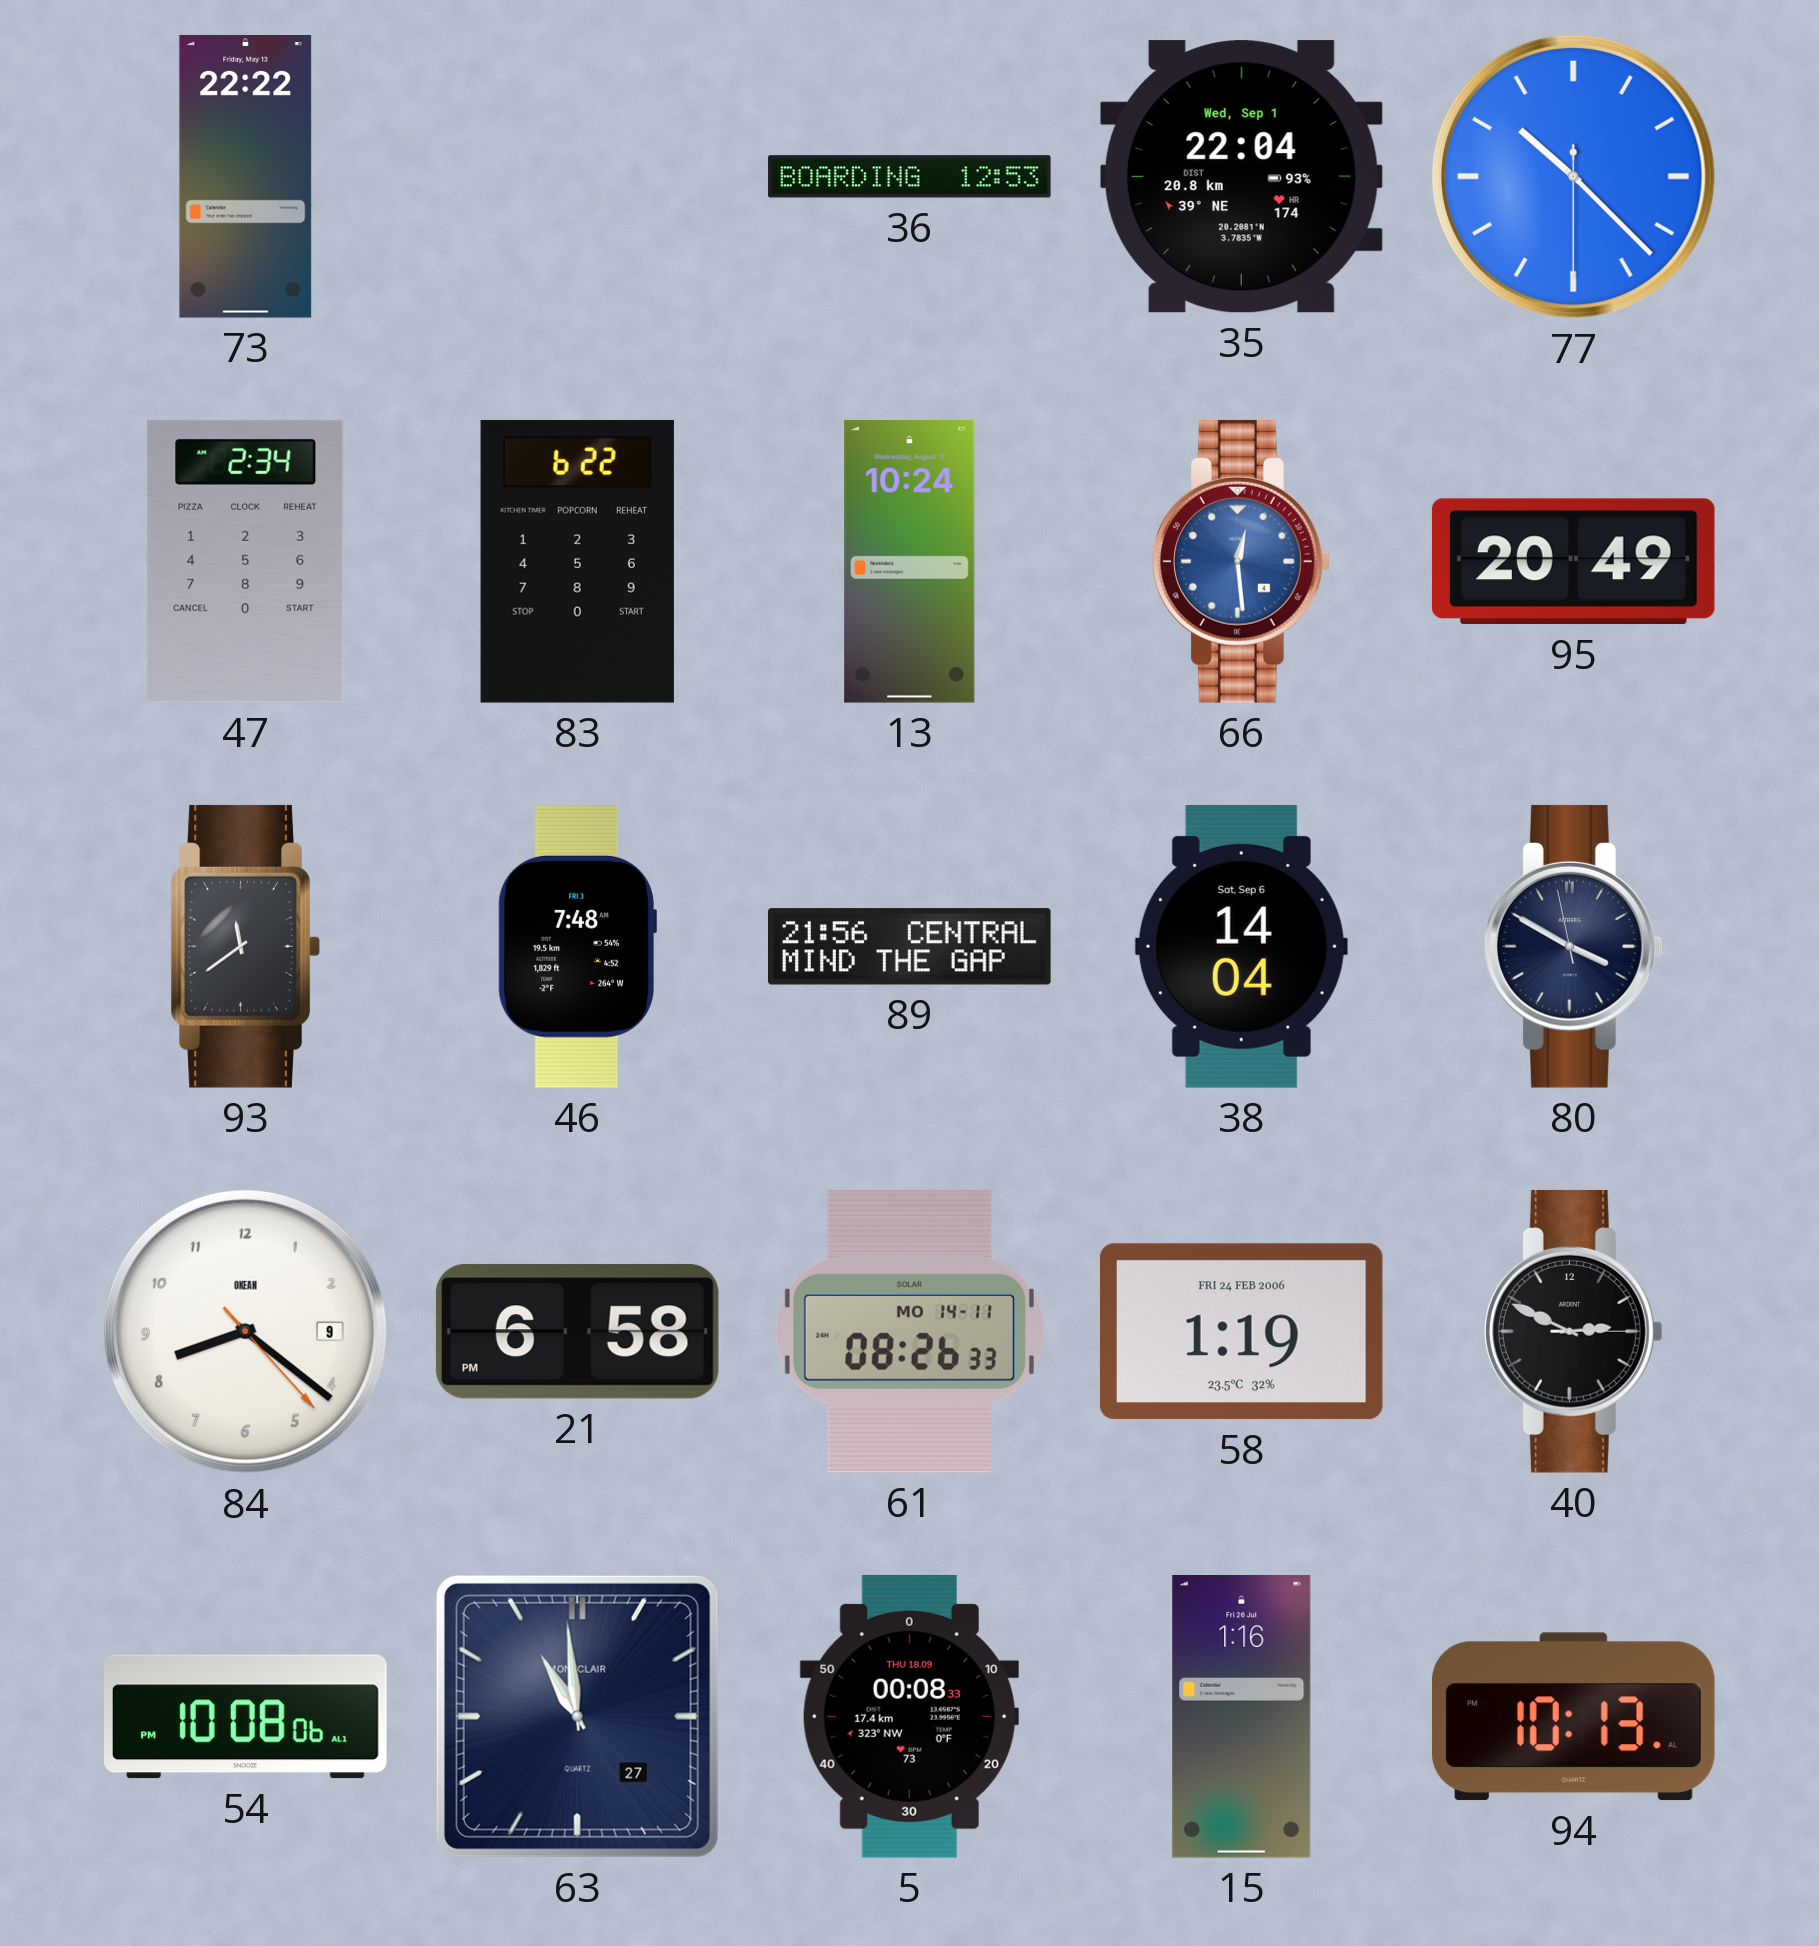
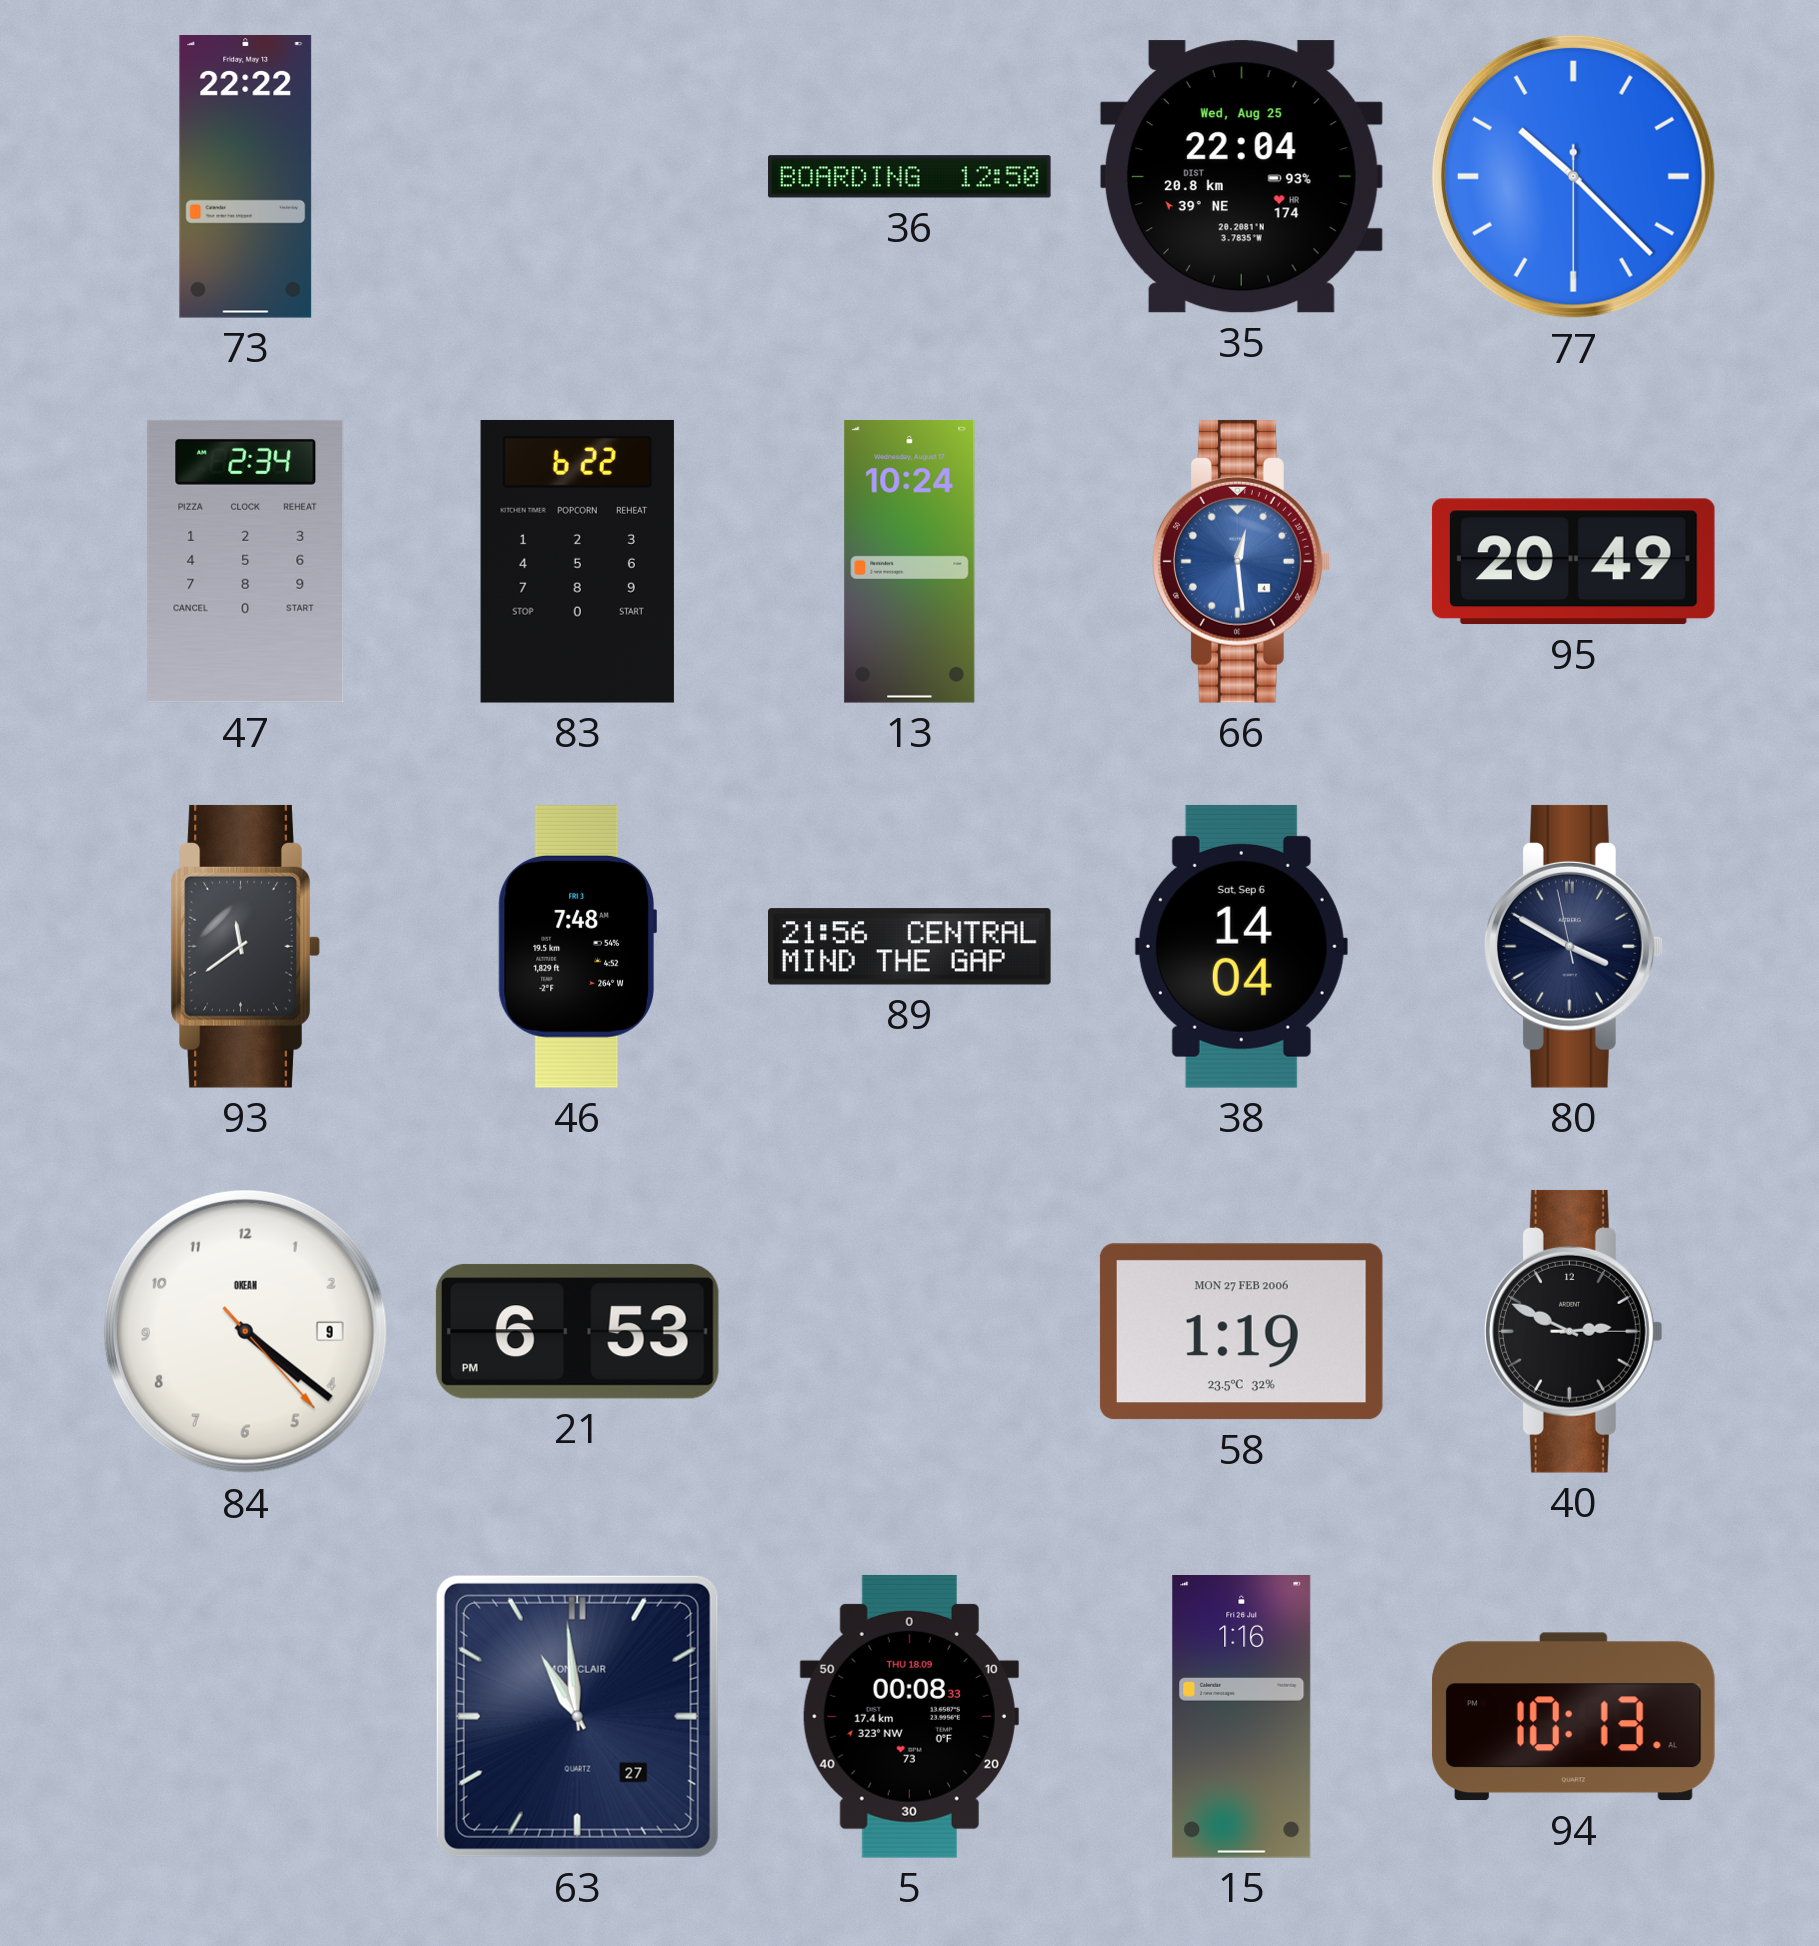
36: 12:53 -> 12:50 (910, 177)
35 date: Wed, Sep 1 -> Wed, Aug 25 (1241, 177)
84: 8:21 -> 4:21 (245, 1331)
21: 6:58 -> 6:53 (577, 1331)
61: 08:26 -> none (909, 1331)
58 date: FRI 24 FEB 2006 -> MON 27 FEB 2006 (1241, 1332)
54: 10:08 -> none (246, 1717)
